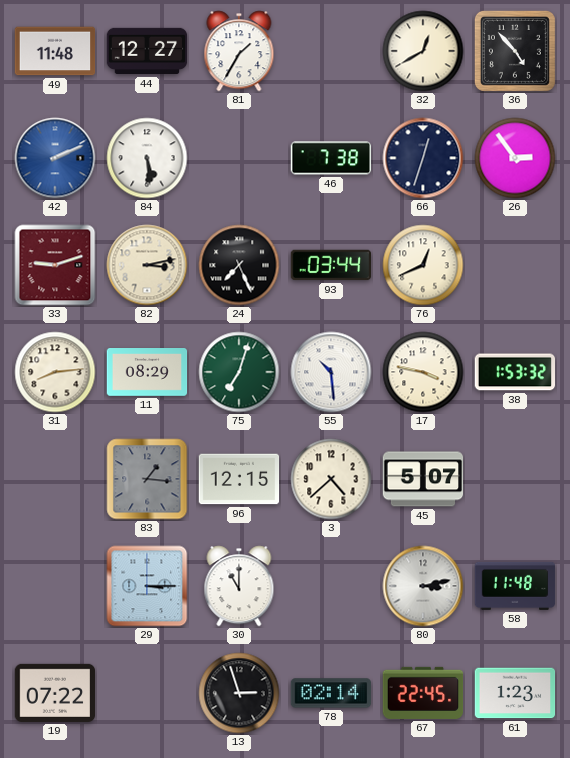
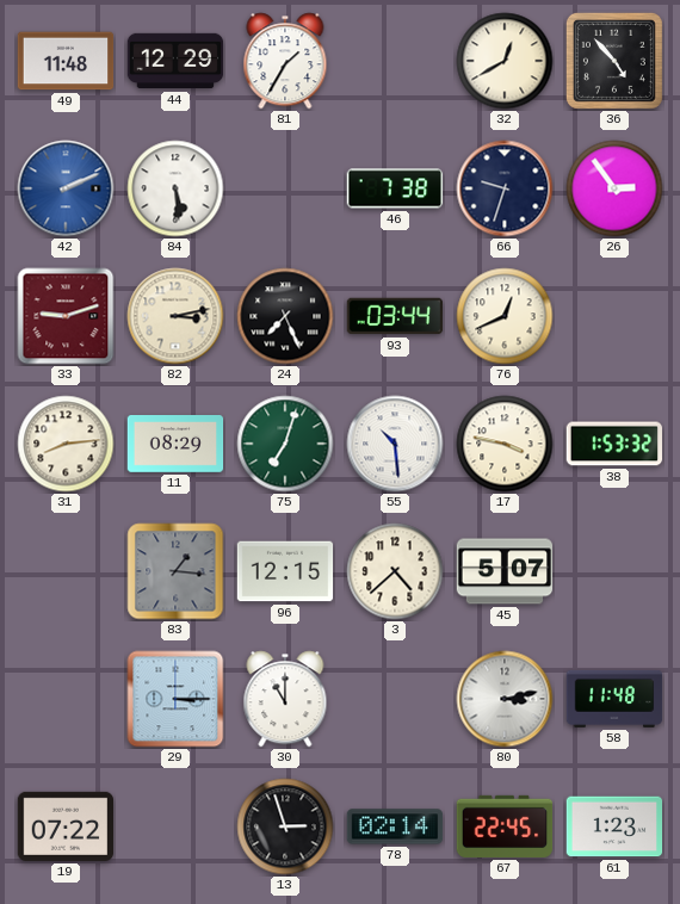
44: 12:27 -> 12:29 (175, 61)
66: 12:33 -> 9:33 (505, 188)
